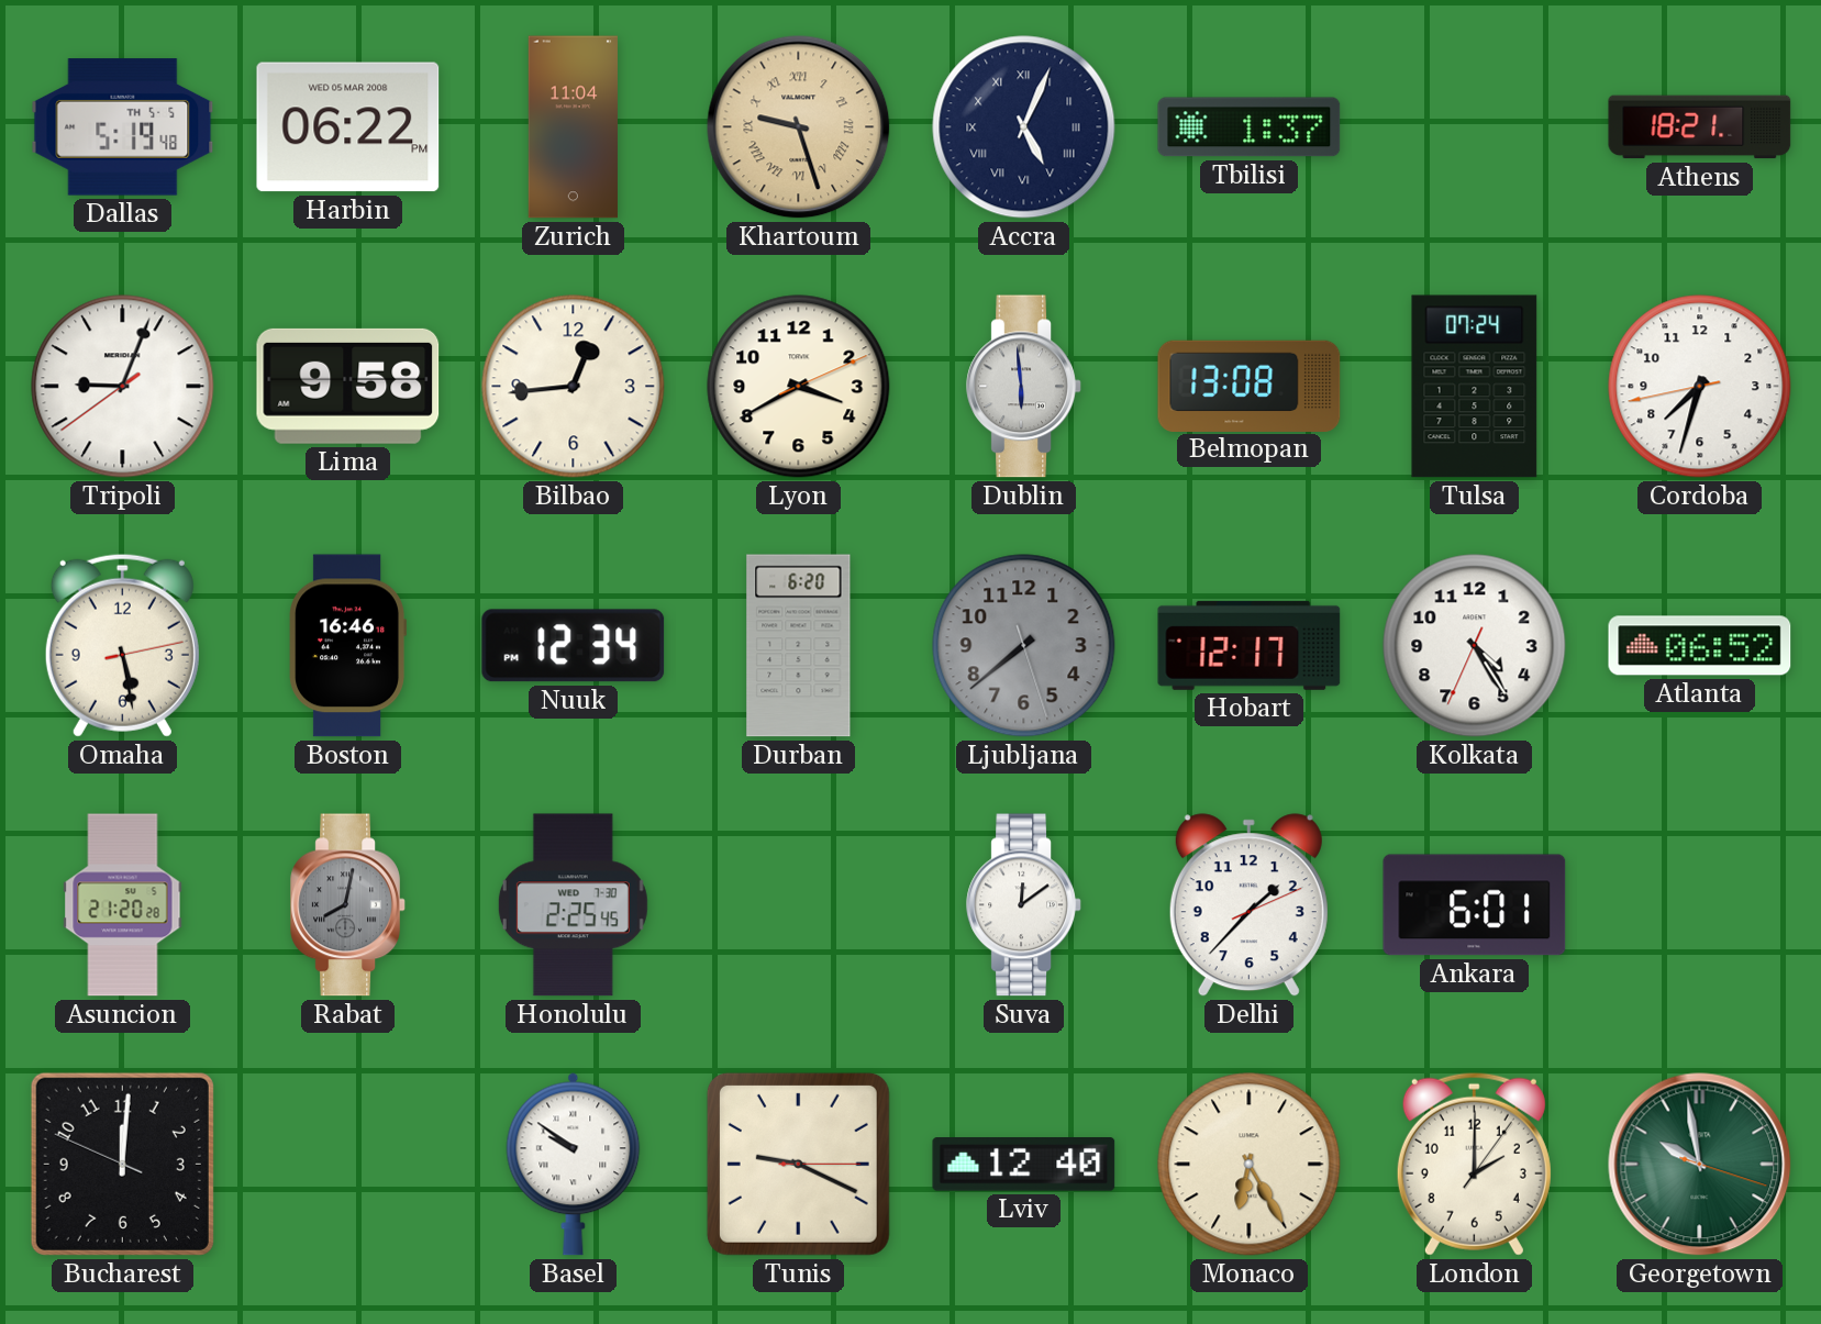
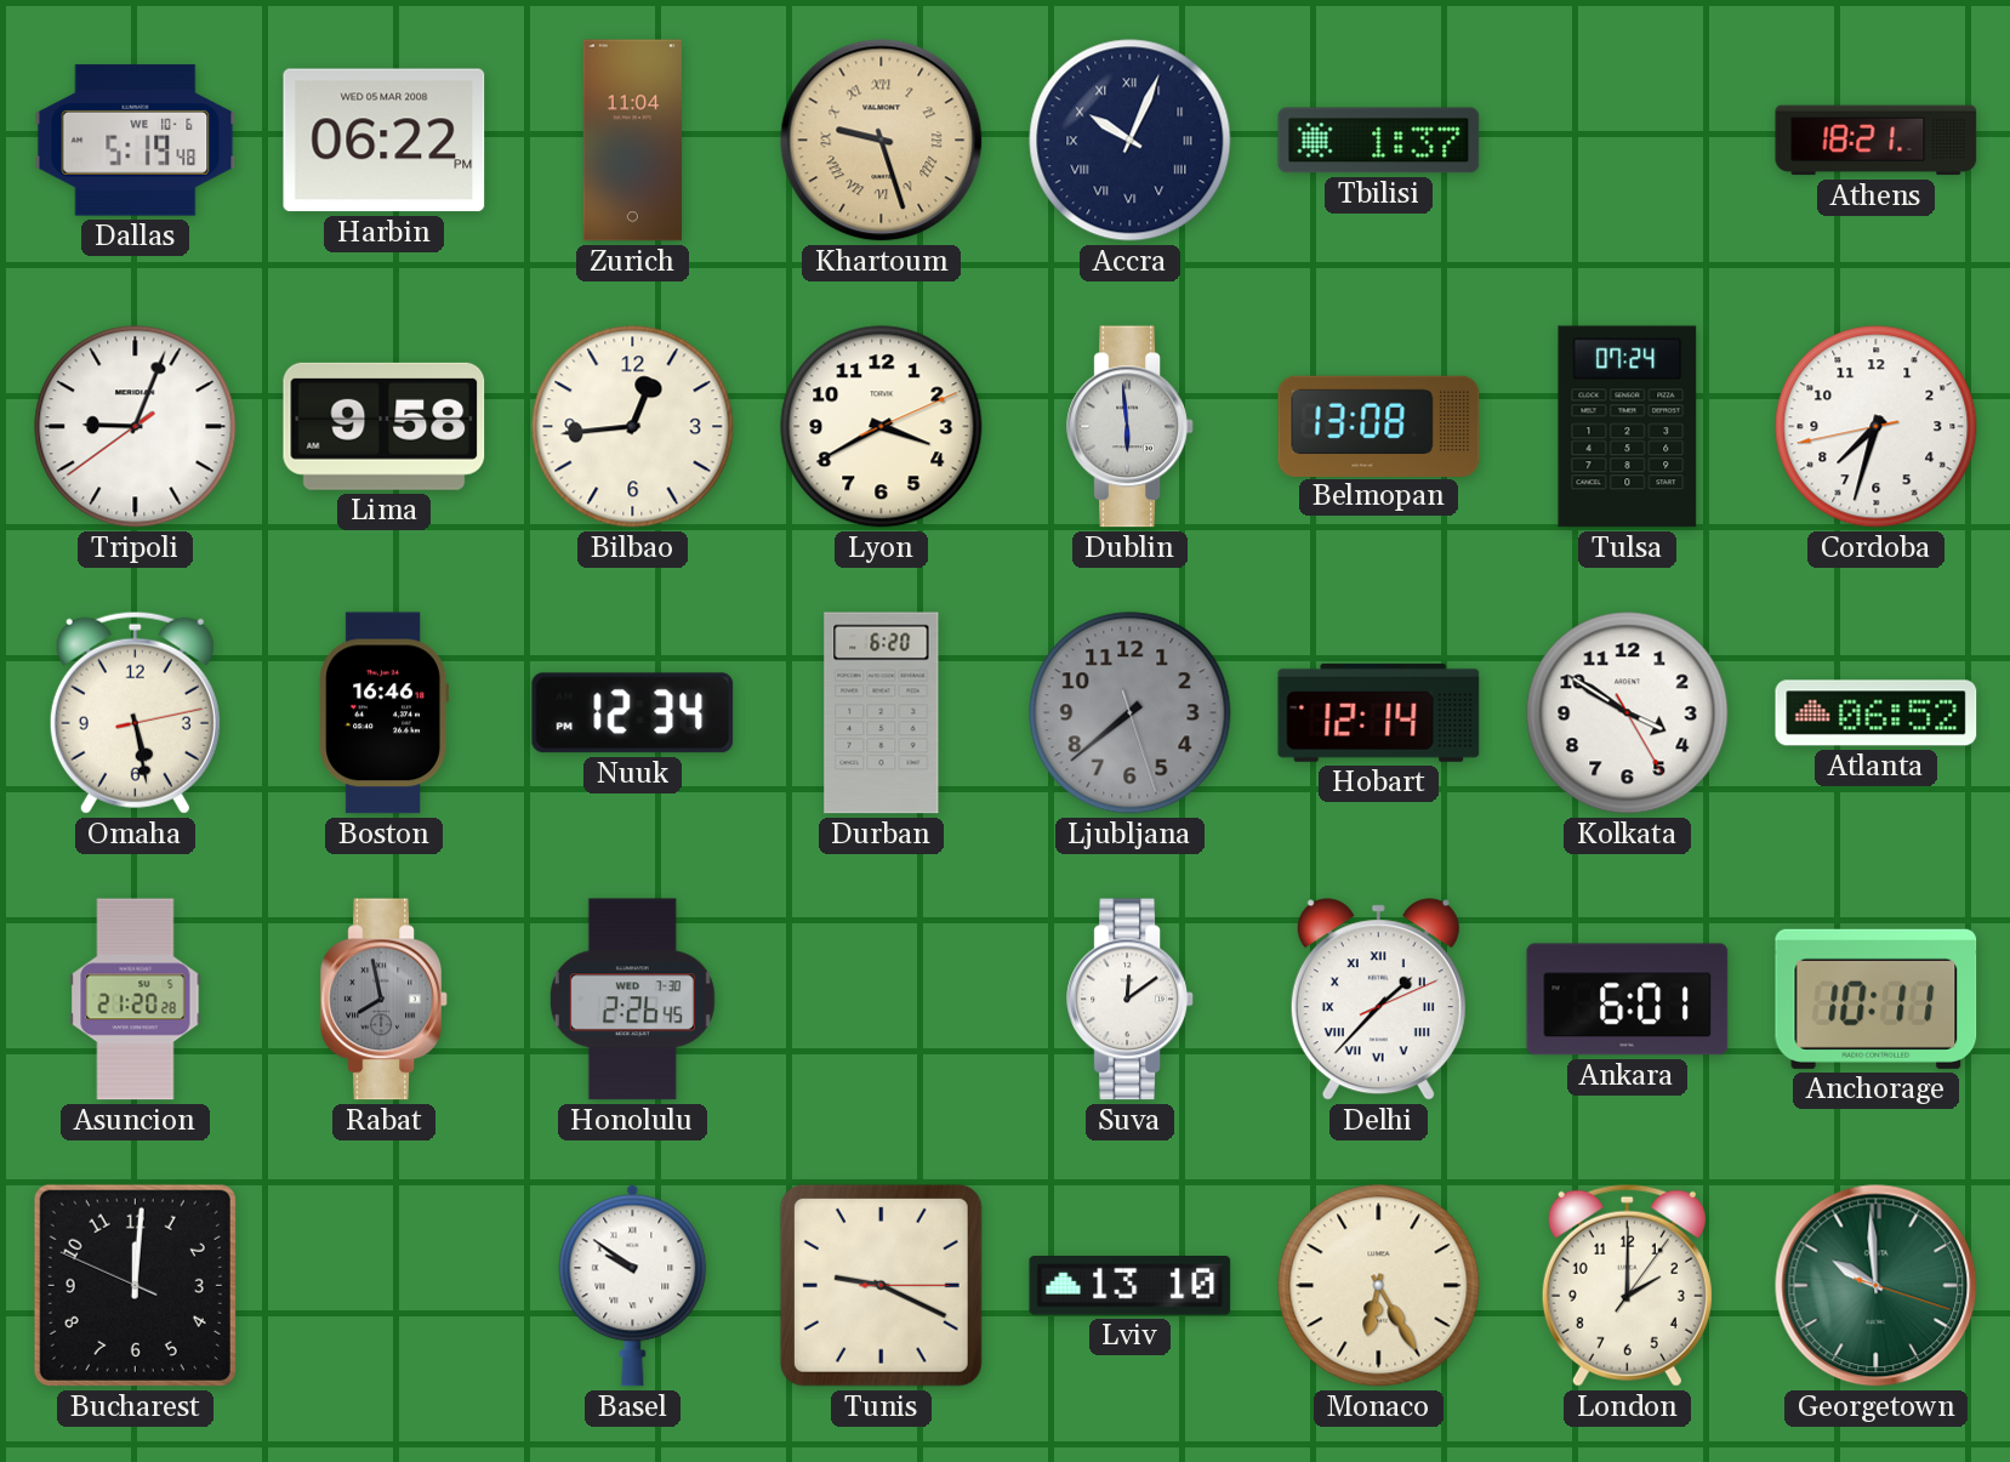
Dallas date: TH 5-5 -> WE 10-6 (136, 141)
Accra: 5:04 -> 10:04 (1131, 141)
Hobart: 12:17 -> 12:14 (1379, 712)
Kolkata: 4:24 -> 3:50 (1628, 713)
Rabat: 8:02 -> 7:58 (385, 1000)
Honolulu: 2:25 -> 2:26 (632, 1000)
Delhi numerals: Arabic -> Roman (1378, 1000)
Anchorage: none -> 10:11 (1877, 999)
Lviv: 12:40 -> 13:10 (1131, 1286)
Georgetown: 9:58 -> 9:59 (1877, 1286)
